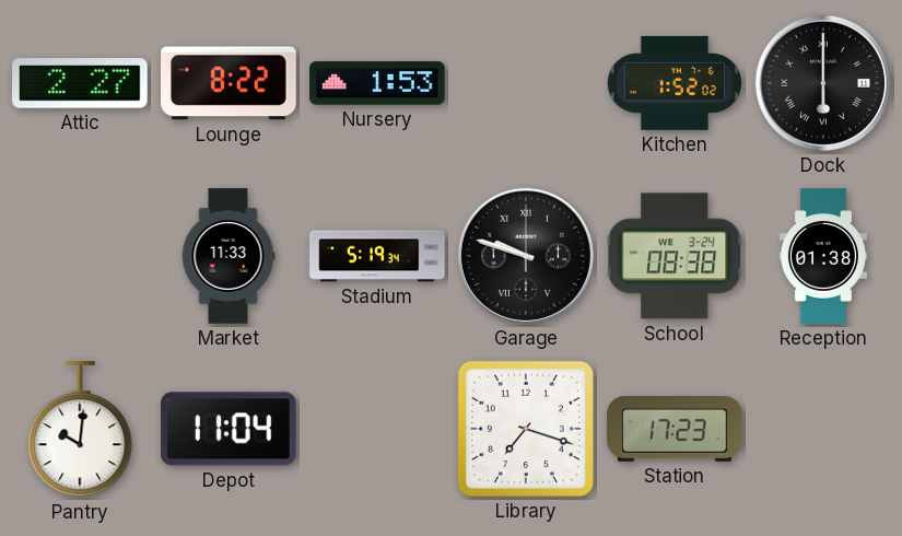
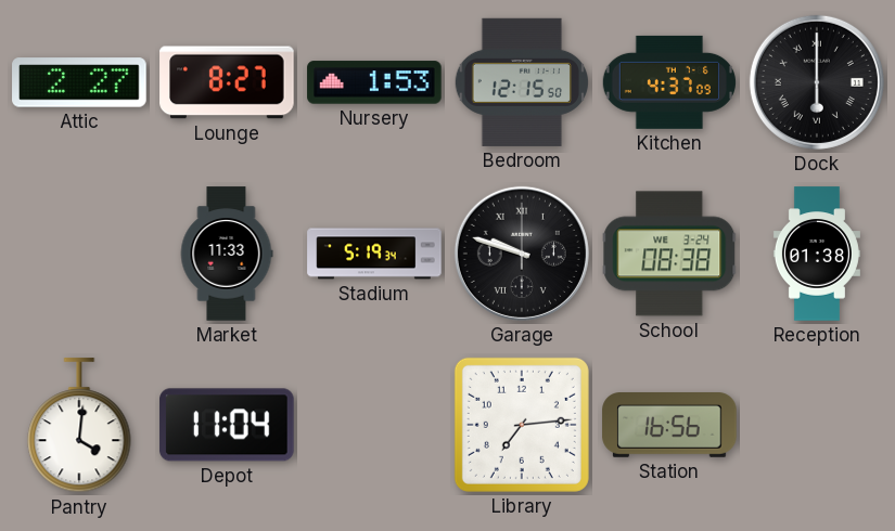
Lounge: 8:22 -> 8:27 (227, 82)
Bedroom: none -> 12:15 (521, 82)
Kitchen: 1:52 -> 4:37 (669, 82)
Pantry: 10:01 -> 4:01 (79, 426)
Library: 7:18 -> 7:14 (522, 425)
Station: 17:23 -> 16:56 (669, 426)
